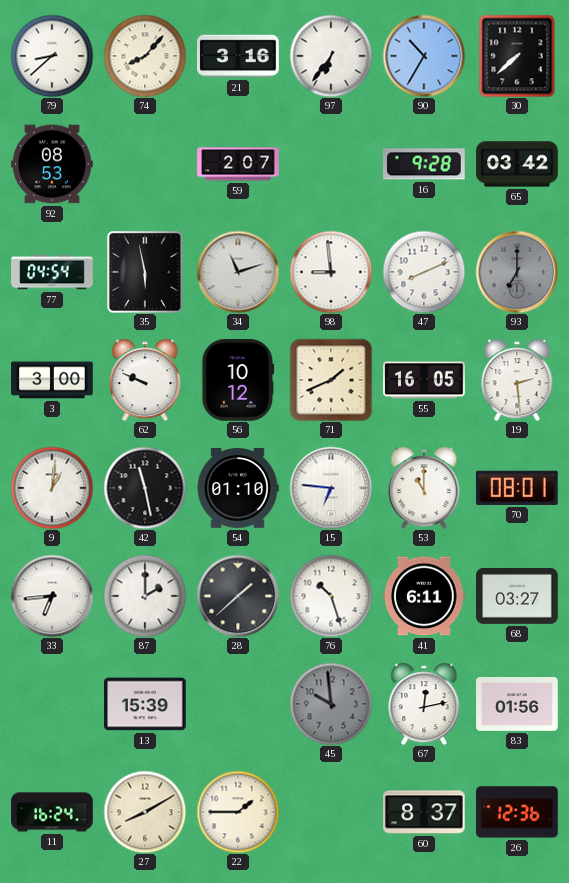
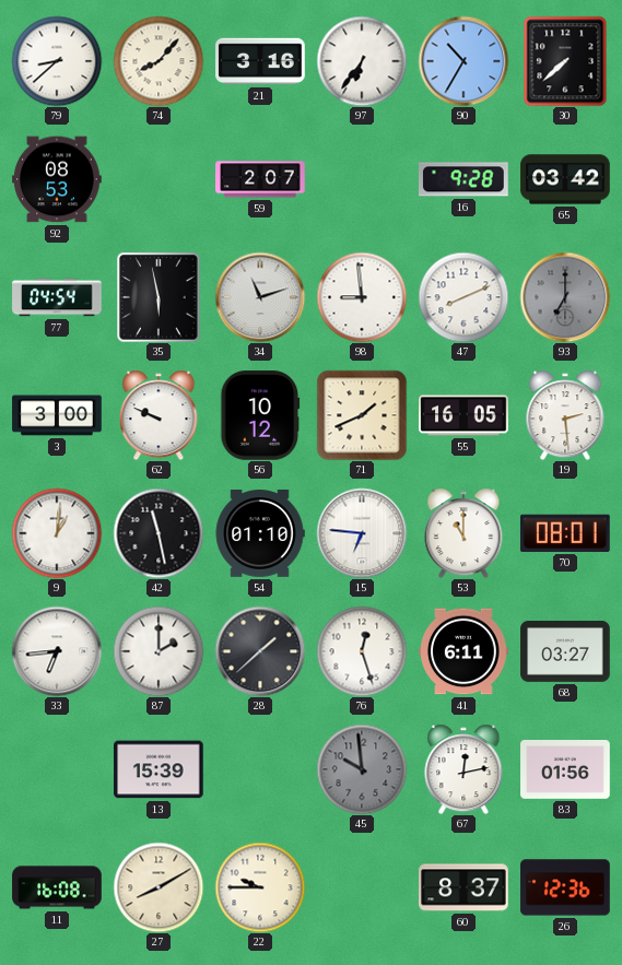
76: 10:27 -> 12:27 (362, 651)
11: 16:24 -> 16:08 (57, 887)
22: 1:45 -> 9:45 (260, 887)
